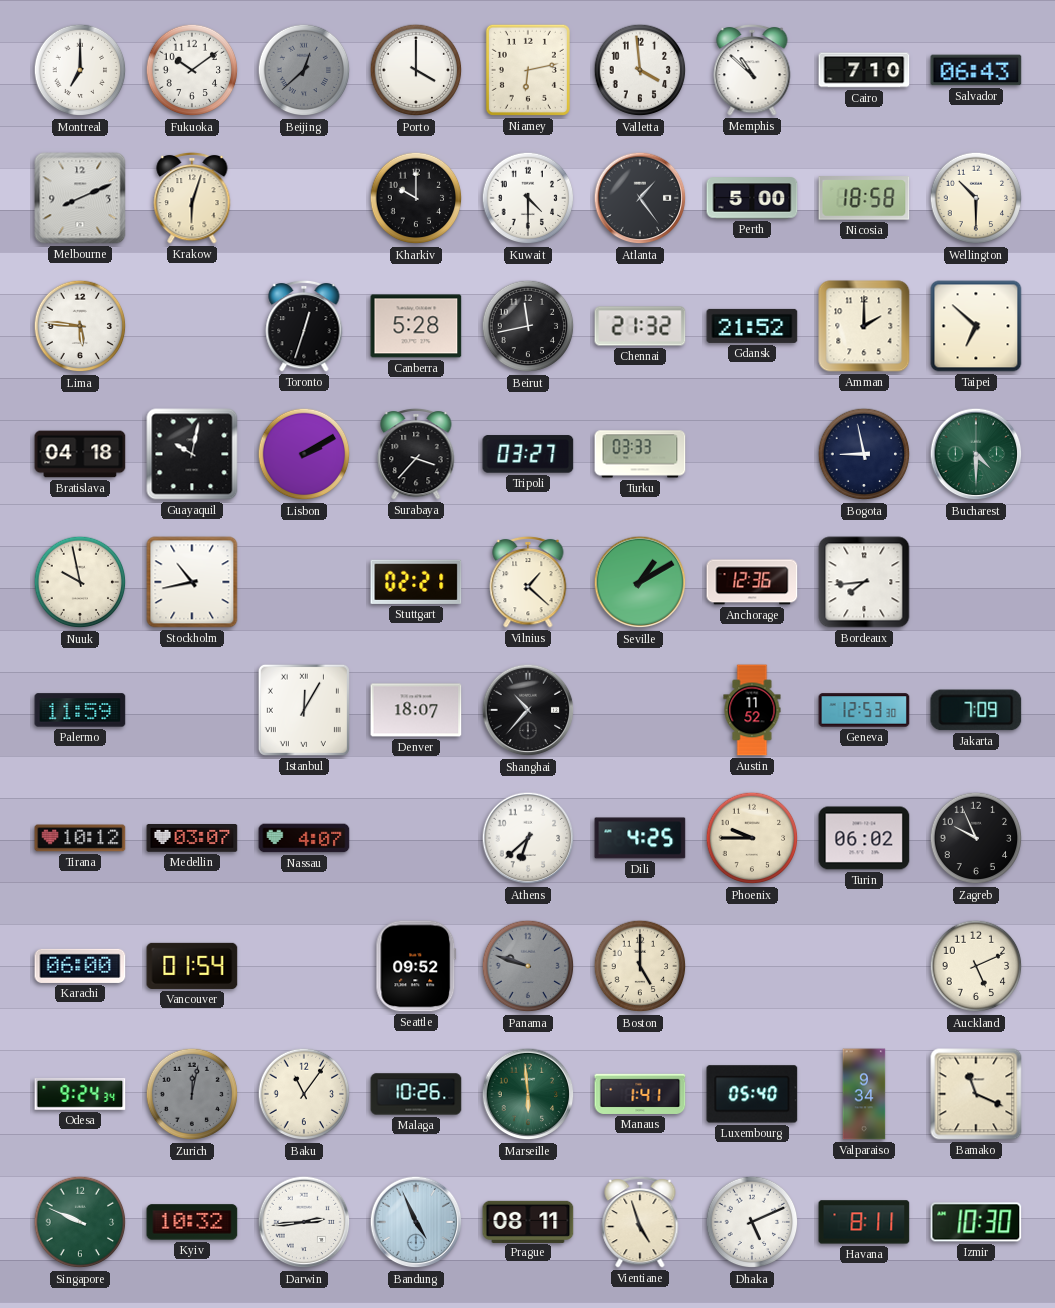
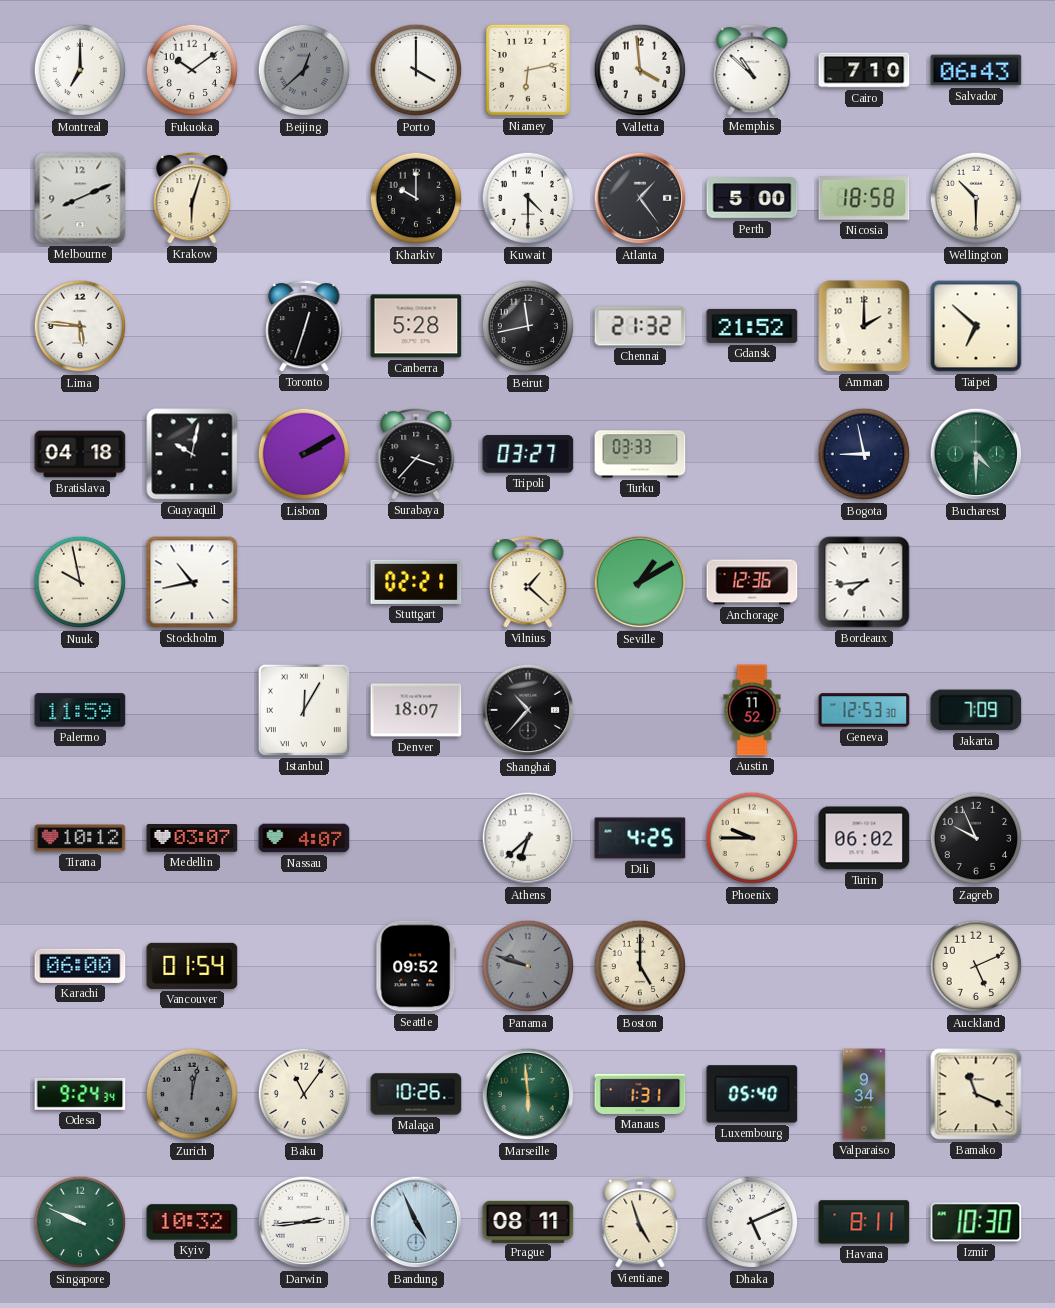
Manaus: 1:41 -> 1:31 (640, 1094)
